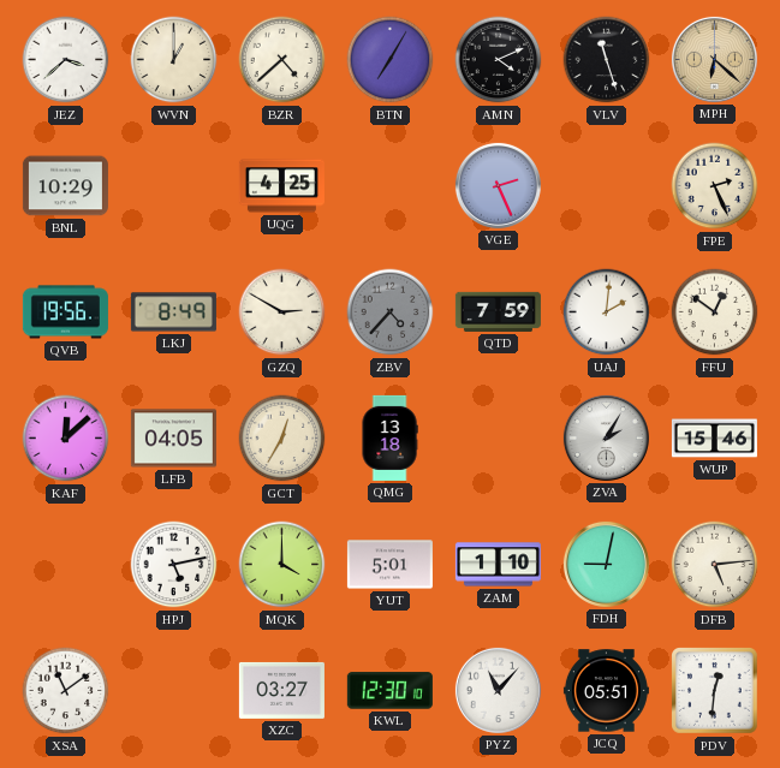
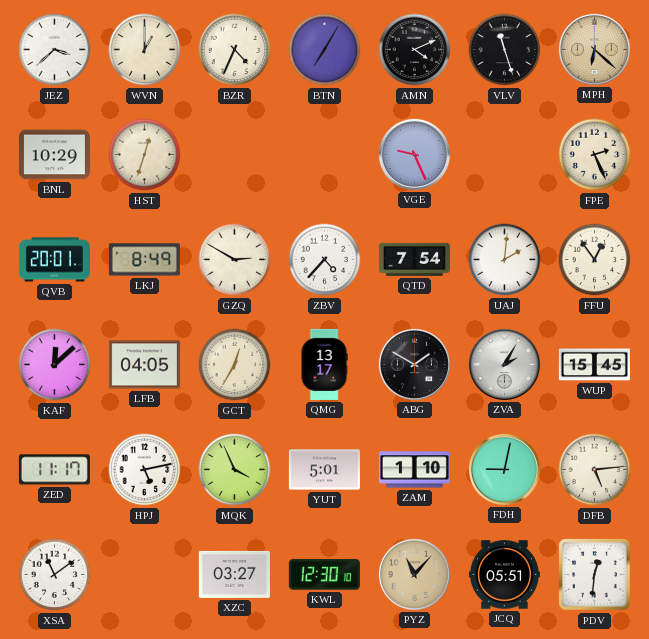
BZR: 4:38 -> 4:34 (235, 50)
HST: none -> 12:33 (145, 155)
UQG: 4:25 -> none (281, 186)
VGE: 2:26 -> 9:26 (414, 154)
QVB: 19:56 -> 20:01 (54, 260)
ZBV dial: grey -> white (325, 260)
QTD: 7:59 -> 7:54 (414, 259)
FFU: 12:51 -> 12:54 (595, 260)
QMG: 13:18 -> 13:17 (324, 364)
ABG: none -> 1:50 (414, 364)
WUP: 15:46 -> 15:45 (594, 365)
ZED: none -> 11:17 (54, 470)
MQK: 4:00 -> 3:56 (235, 470)
PYZ dial: white -> champagne (414, 574)
